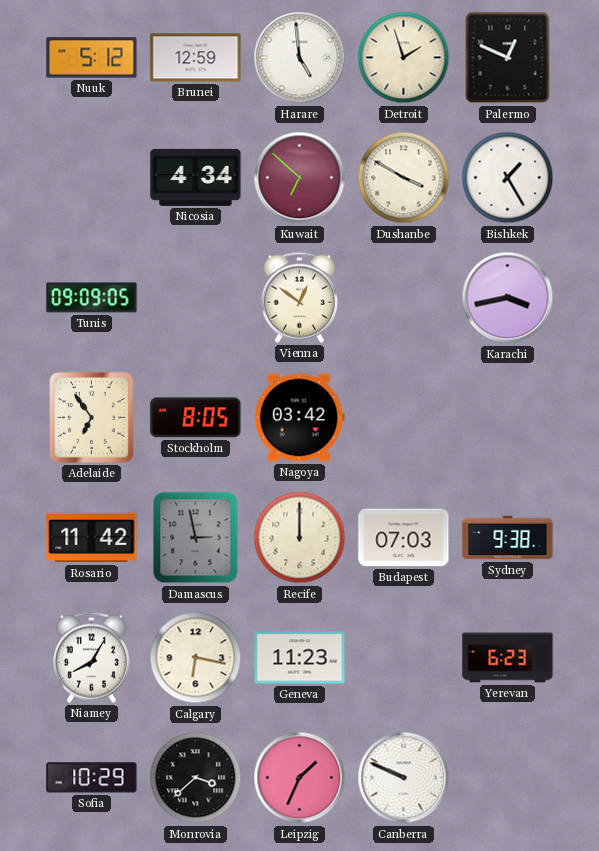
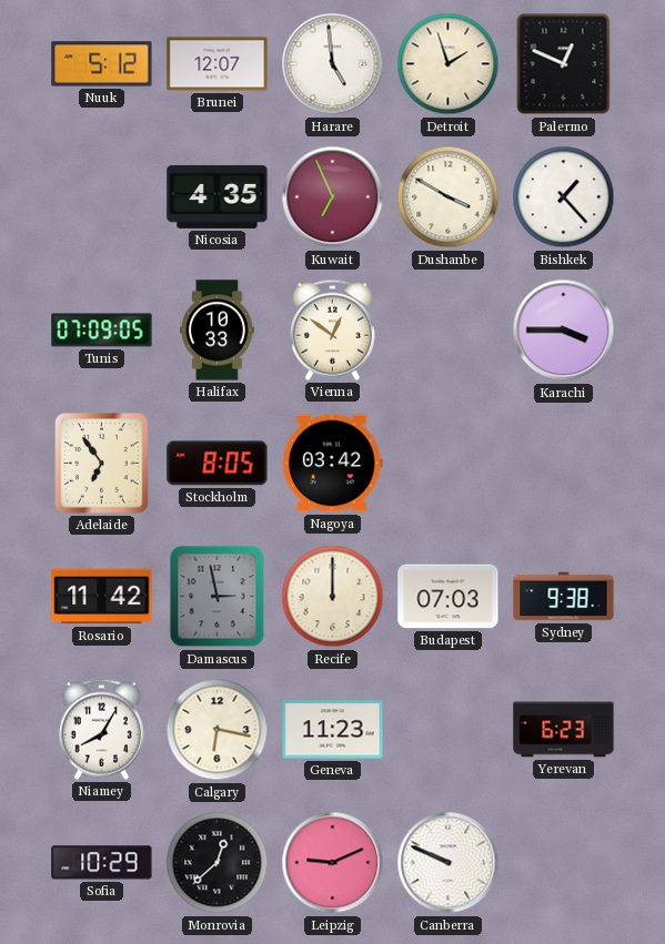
Brunei: 12:59 -> 12:07 (218, 64)
Nicosia: 4:34 -> 4:35 (218, 196)
Kuwait: 6:52 -> 6:56 (333, 197)
Bishkek: 1:25 -> 1:23 (564, 197)
Tunis: 09:09 -> 07:09 (102, 331)
Halifax: none -> 10:33 (218, 331)
Karachi: 3:43 -> 3:45 (564, 331)
Monrovia: 3:38 -> 12:38 (218, 863)
Leipzig: 1:34 -> 9:11 (333, 863)
